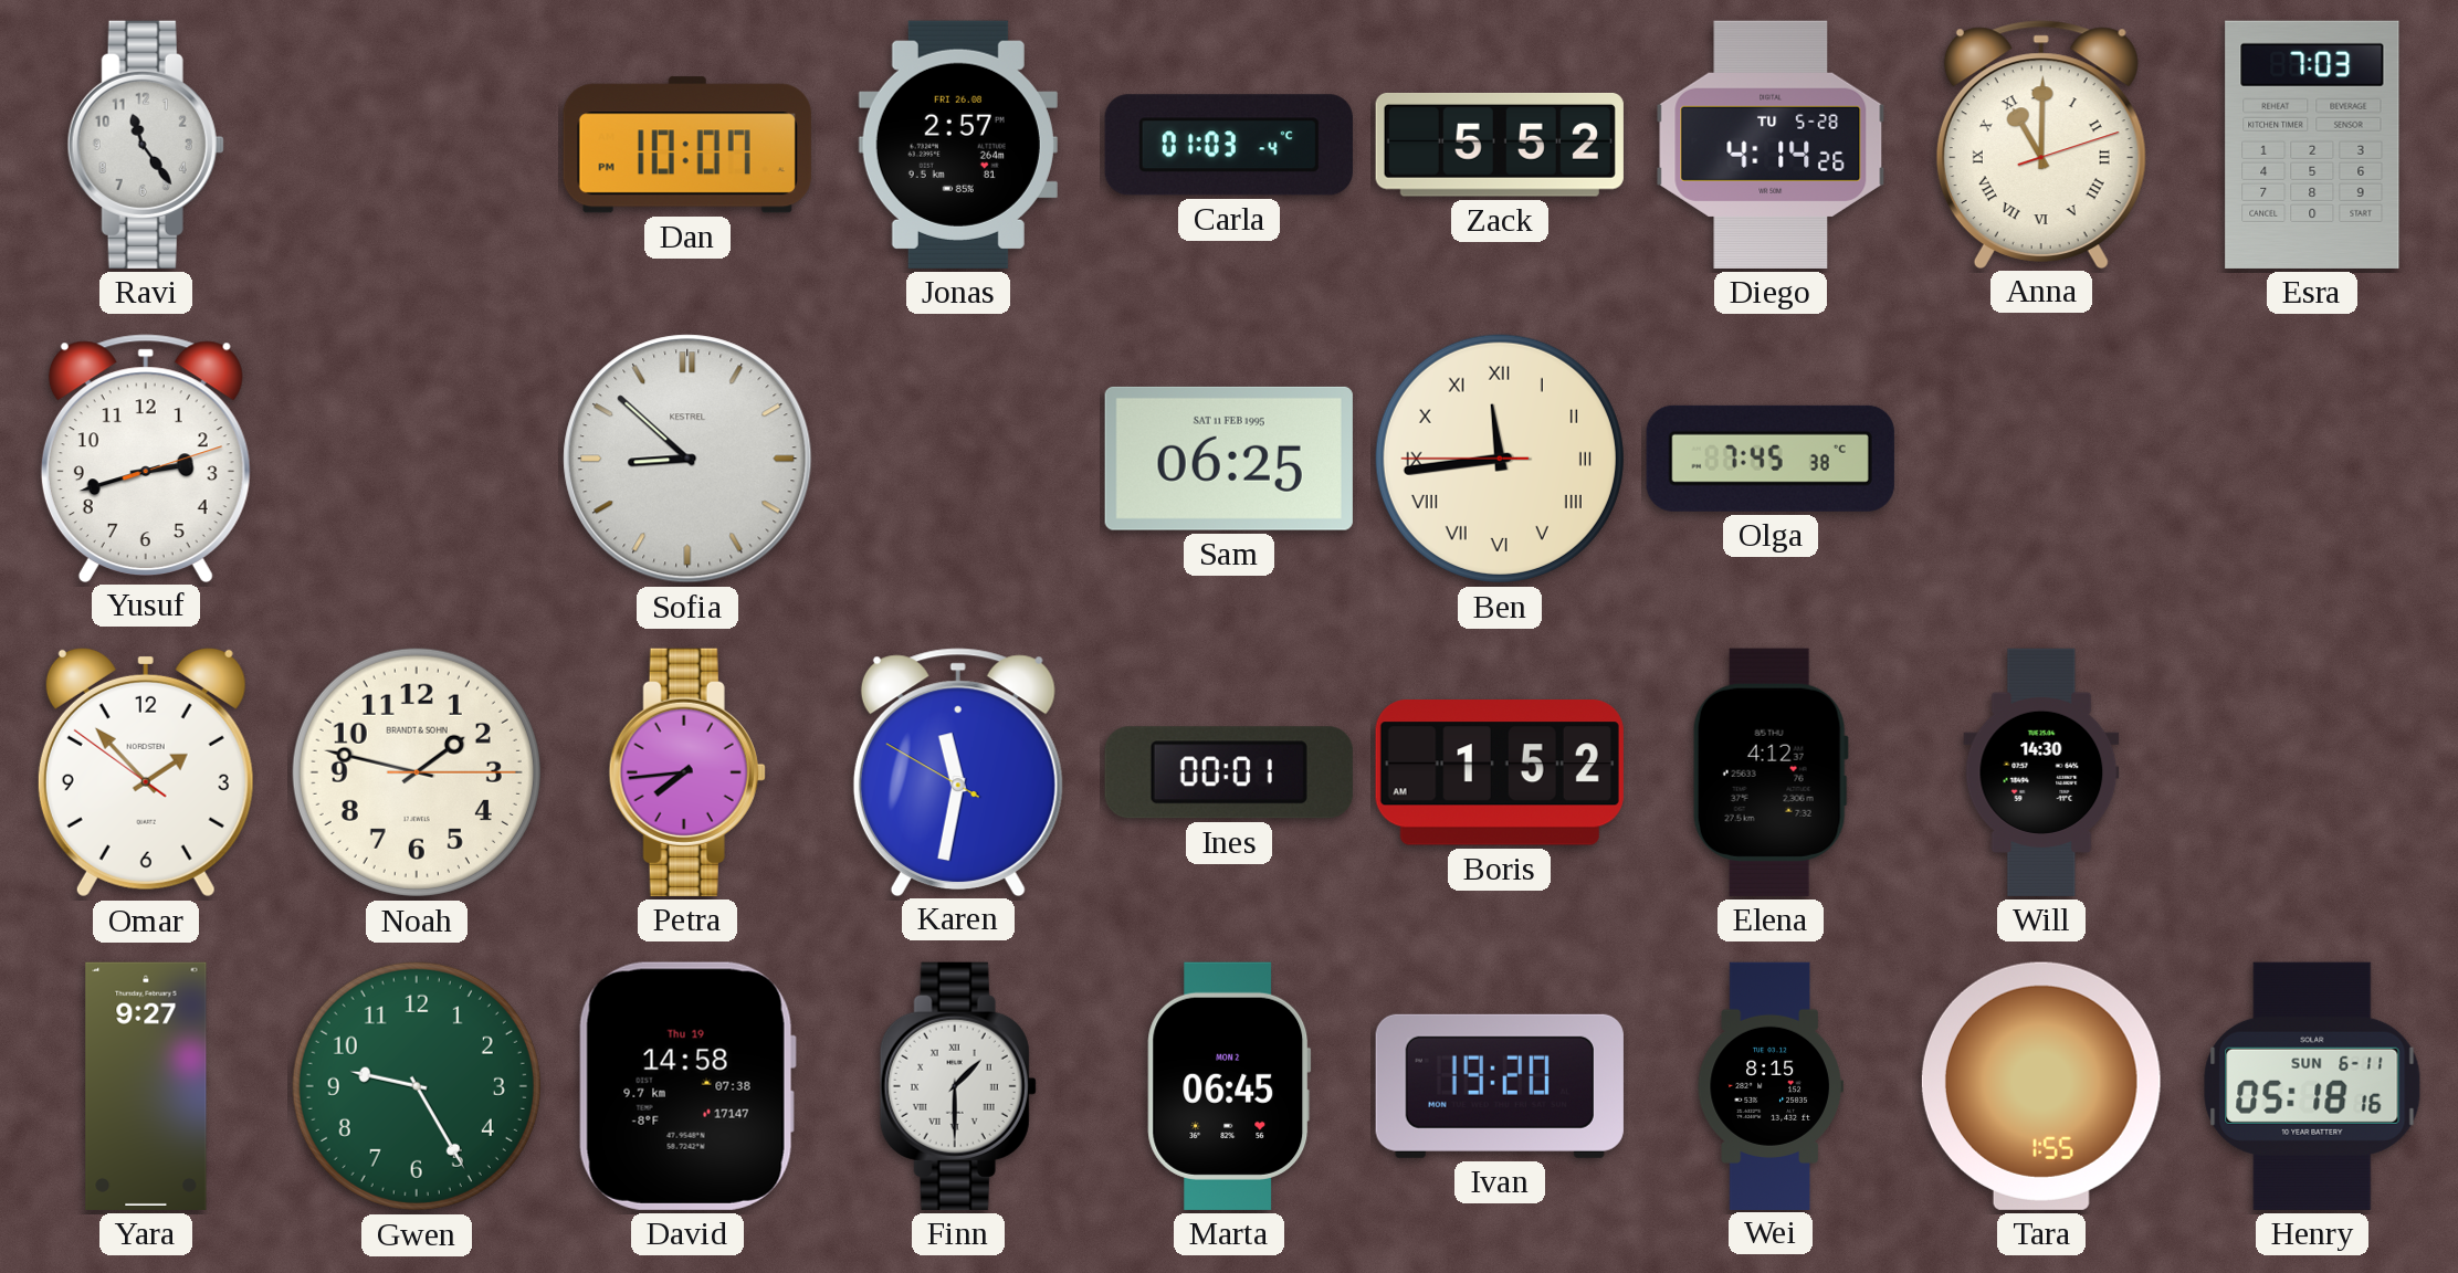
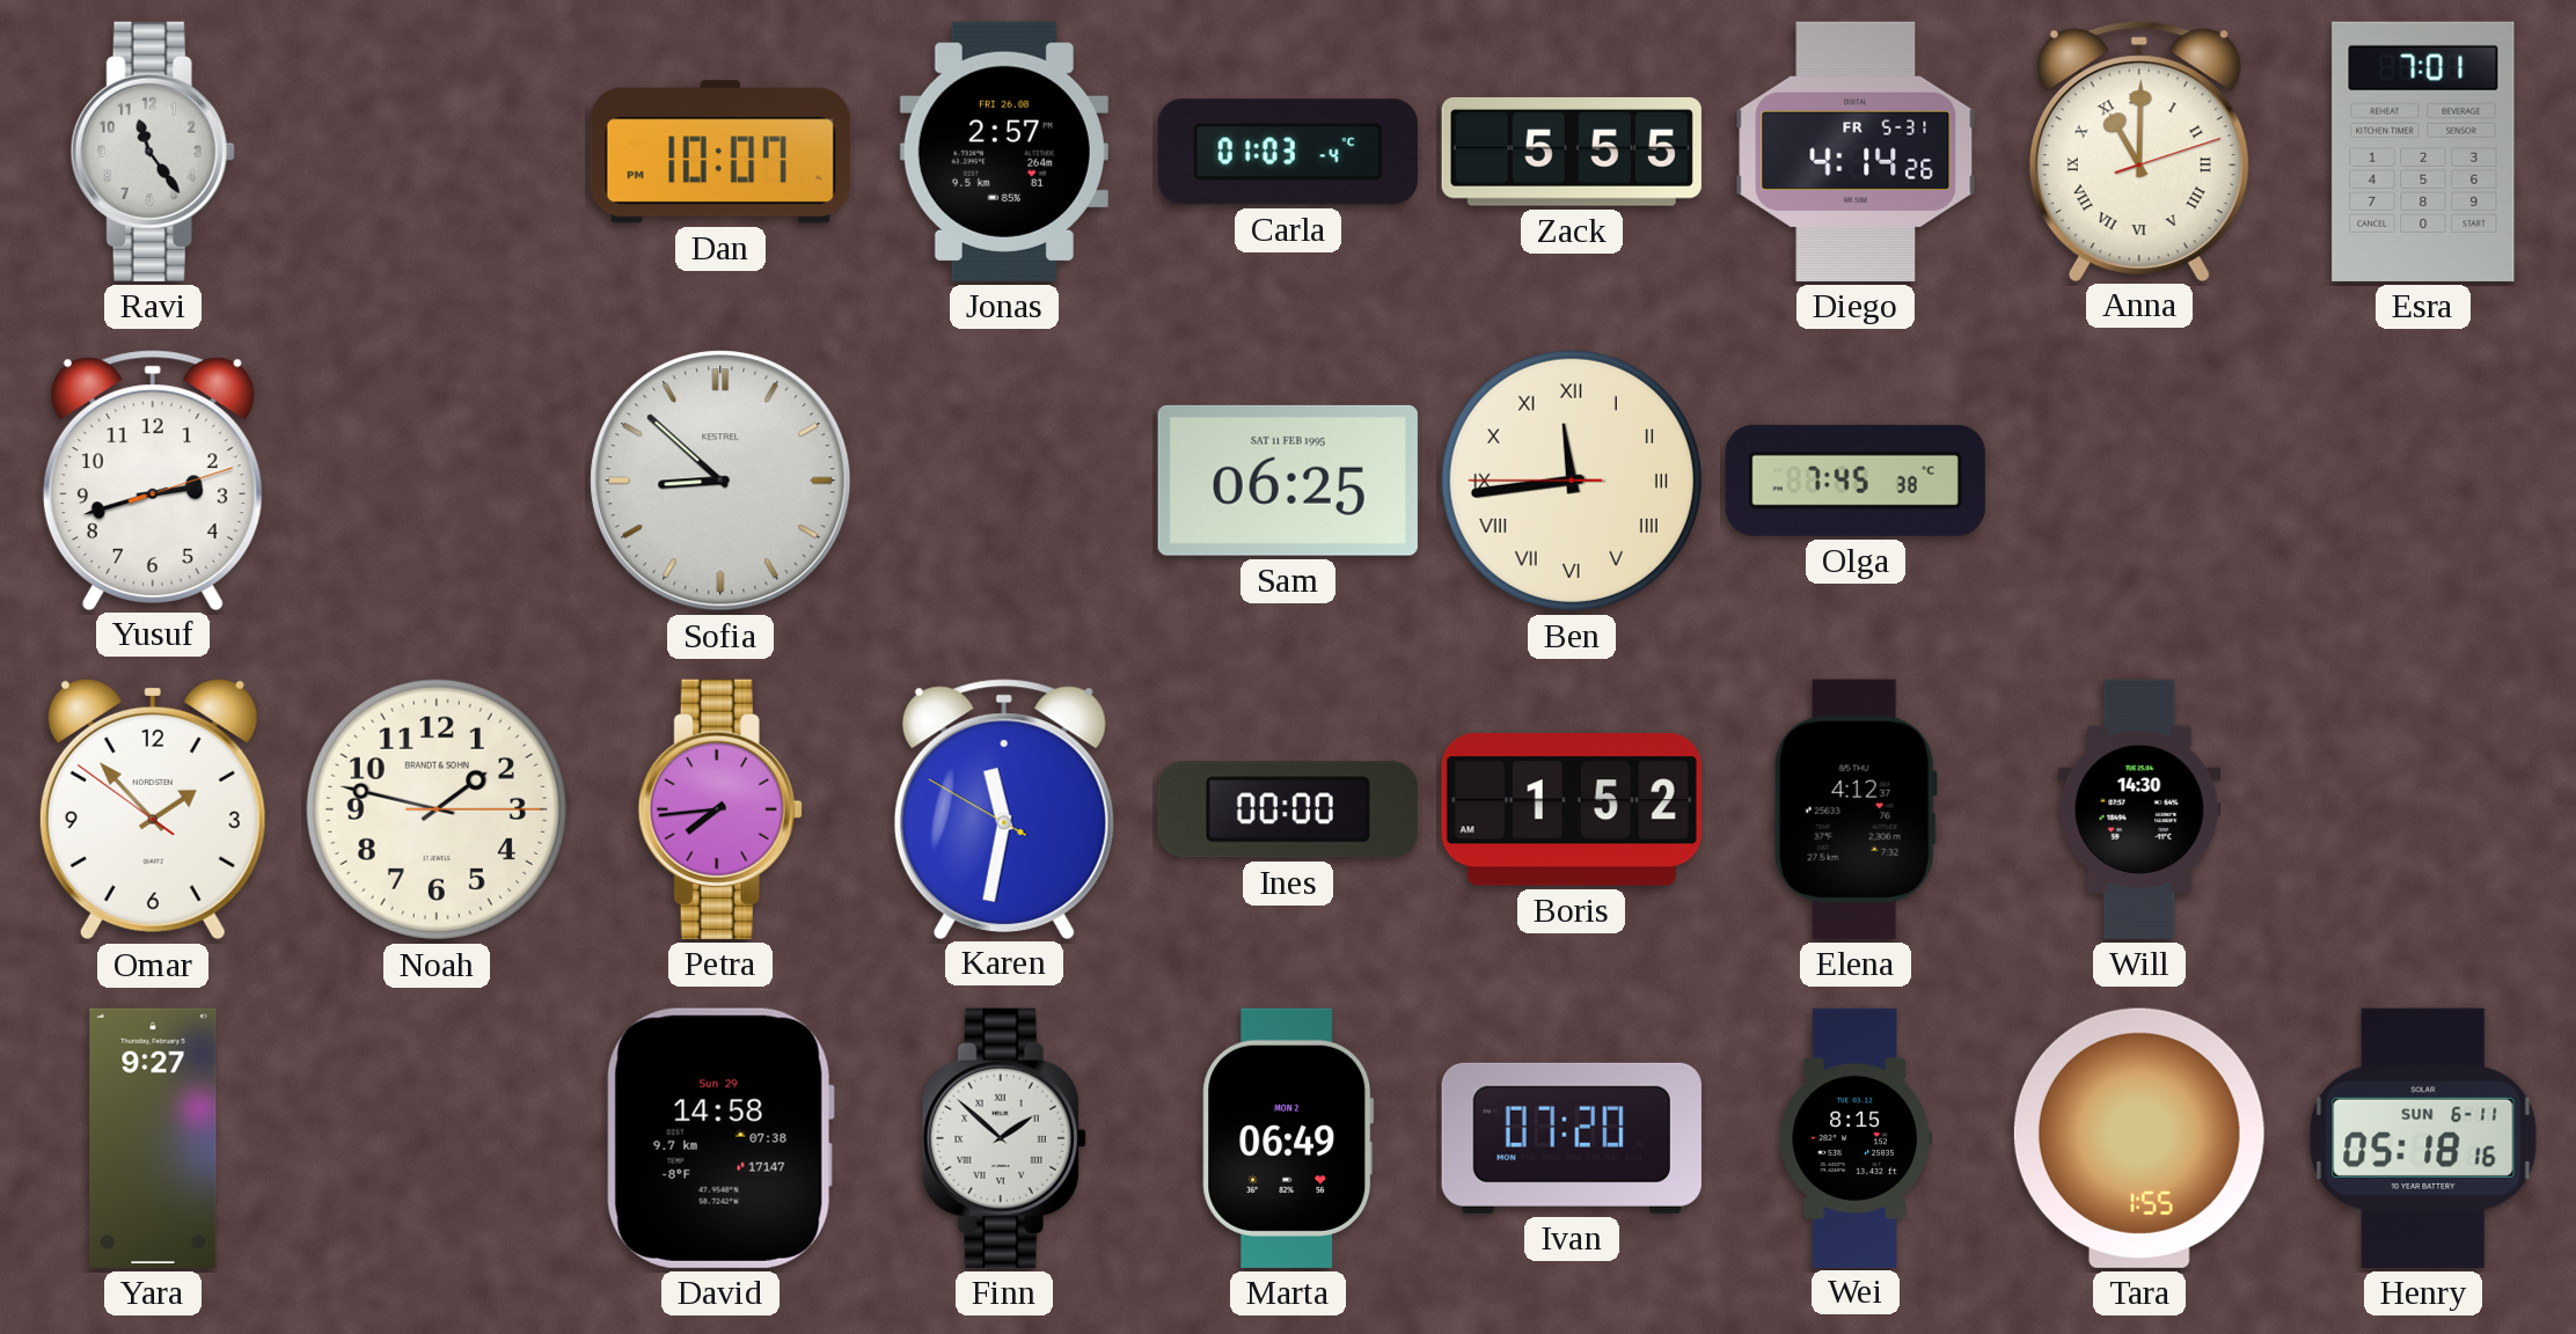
Zack: 5:52 -> 5:55 (1572, 152)
Diego date: TU 5-28 -> FR 5-31 (1856, 152)
Esra: 7:03 -> 7:01 (2423, 152)
Ines: 00:01 -> 00:00 (1288, 809)
Gwen: 9:25 -> none (417, 1086)
David date: Thu 19 -> Sun 29 (720, 1138)
Finn: 1:30 -> 1:52 (1004, 1138)
Marta: 06:45 -> 06:49 (1288, 1138)
Ivan: 19:20 -> 07:20 (1572, 1138)
